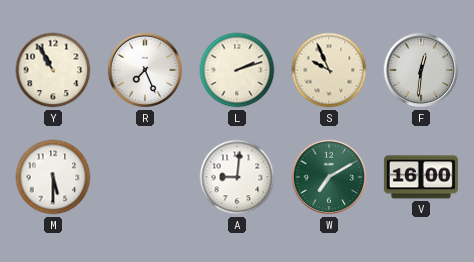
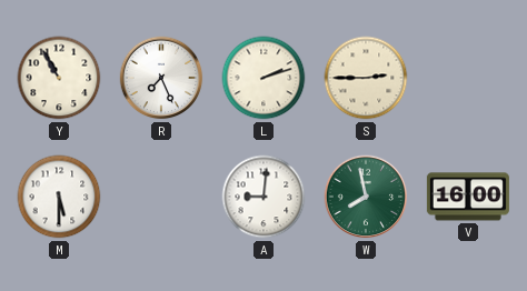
S: 9:56 -> 2:45 (366, 78)
F: 12:31 -> none (421, 70)
W: 7:10 -> 7:58 (366, 197)
